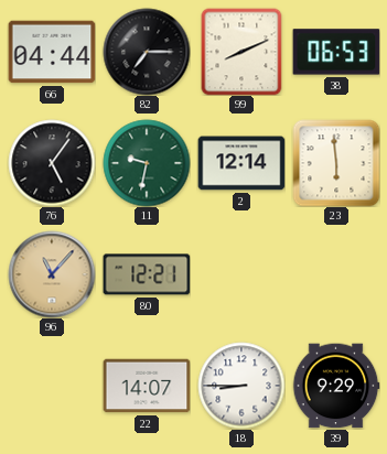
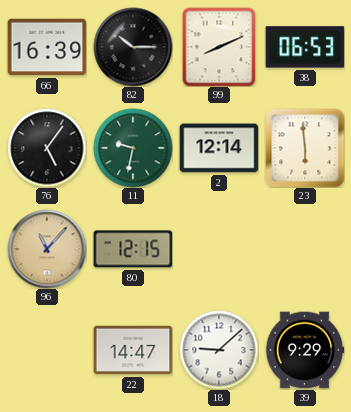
66: 04:44 -> 16:39 (47, 47)
82: 7:15 -> 10:15 (133, 47)
80: 12:21 -> 12:15 (133, 249)
22: 14:07 -> 14:47 (133, 350)
18: 8:45 -> 9:08 (219, 350)
